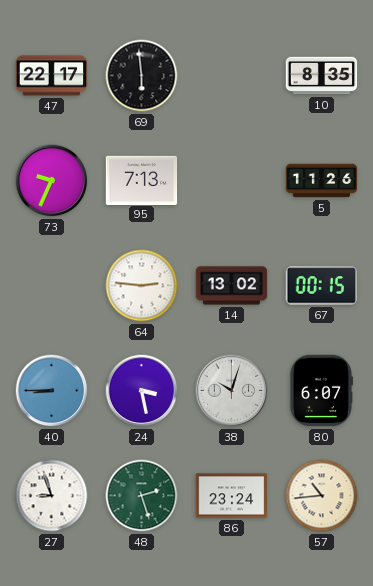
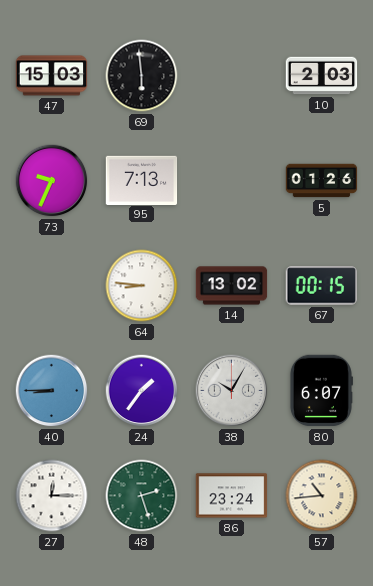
47: 22:17 -> 15:03 (52, 76)
10: 8:35 -> 2:03 (322, 76)
5: 11:26 -> 01:26 (322, 181)
64: 2:46 -> 8:46 (142, 286)
24: 3:28 -> 1:36 (142, 391)
38: 10:03 -> 10:05 (232, 391)
27: 8:57 -> 12:15 (52, 496)
